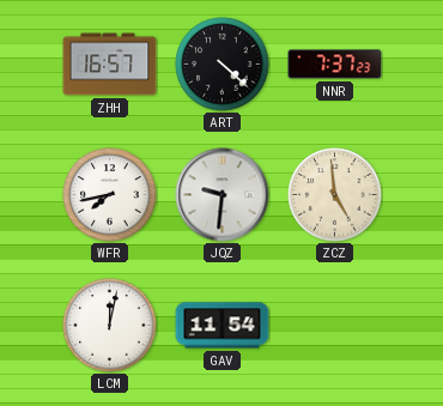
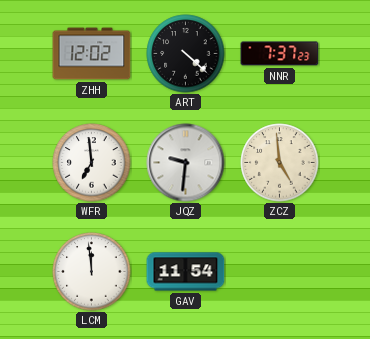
ZHH: 16:57 -> 12:02 (92, 54)
WFR: 7:43 -> 6:59 (92, 163)
LCM: 12:02 -> 11:59 (92, 272)
